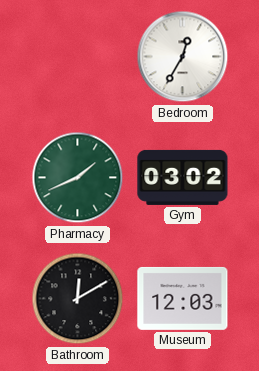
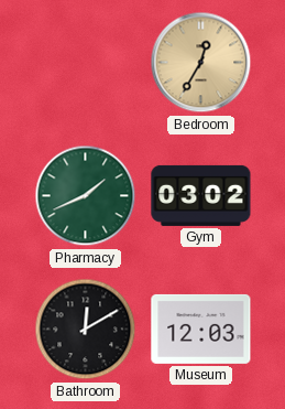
Bedroom dial: white -> champagne (201, 63)
